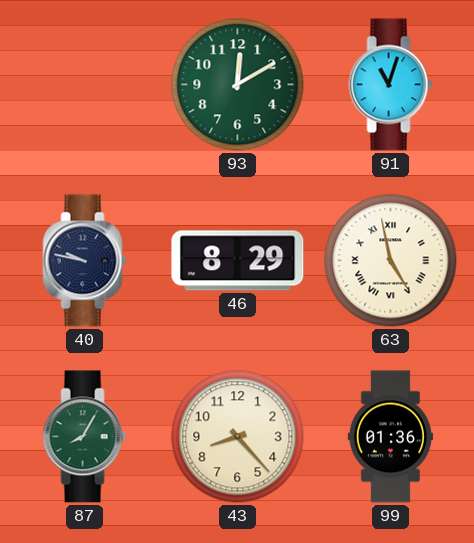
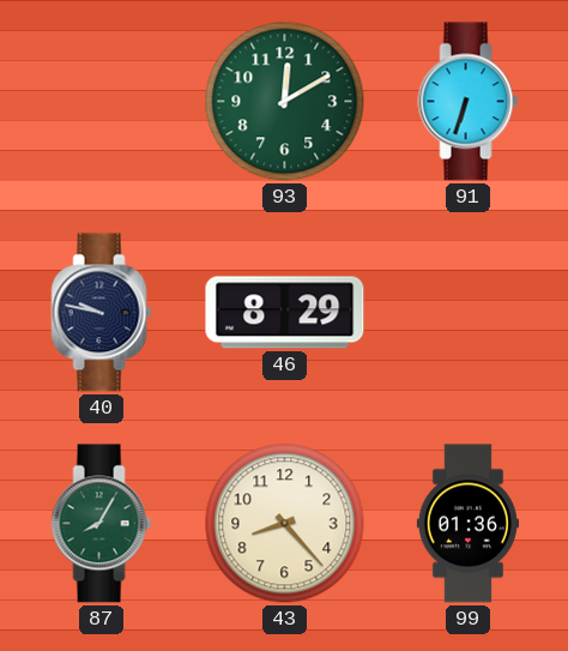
91: 11:03 -> 6:33 (469, 102)
63: 4:58 -> none (391, 261)
